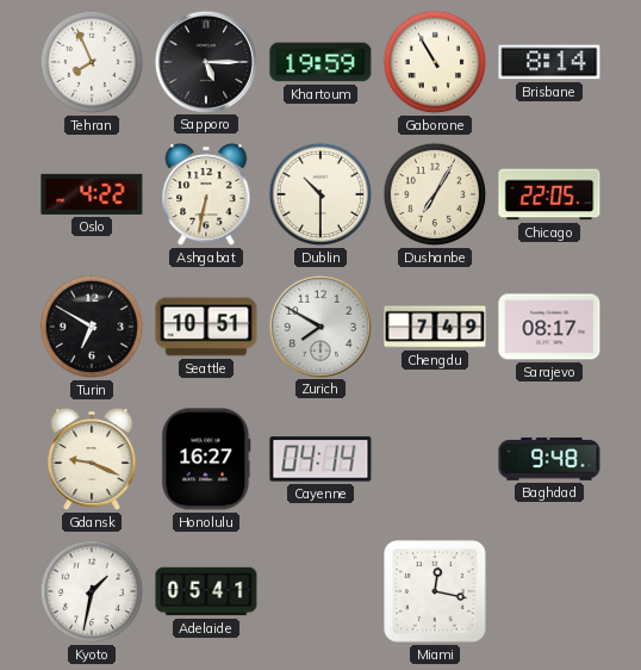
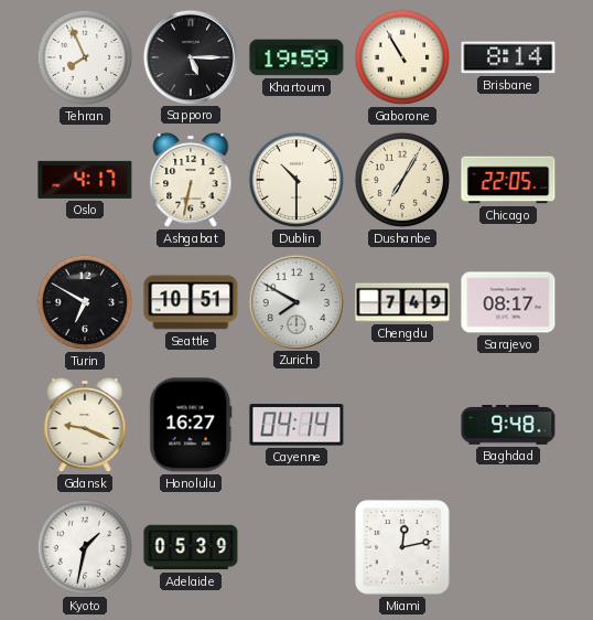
Oslo: 4:22 -> 4:17 (85, 180)
Adelaide: 05:41 -> 05:39 (191, 547)
Miami: 12:17 -> 12:13 (402, 547)
